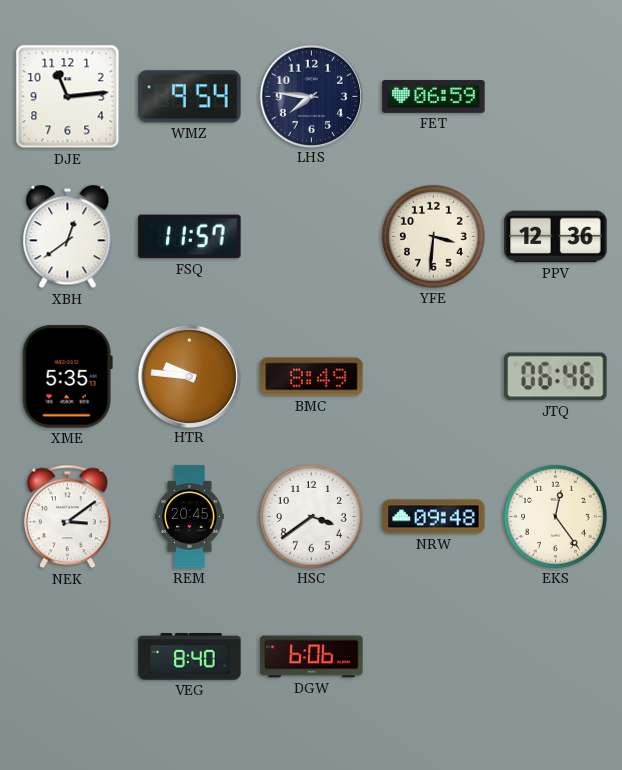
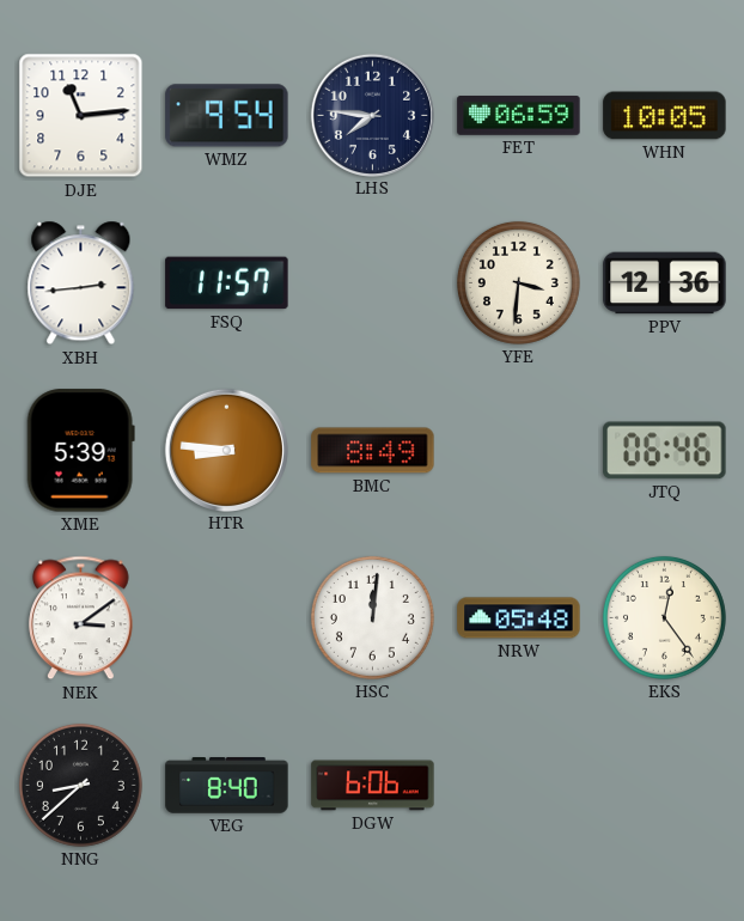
WHN: none -> 10:05 (665, 116)
XBH: 12:39 -> 2:44 (81, 283)
XME: 5:35 -> 5:39 (80, 451)
HTR: 9:46 -> 8:46 (226, 450)
REM: 20:45 -> none (190, 517)
HSC: 3:39 -> 12:01 (372, 617)
NRW: 09:48 -> 05:48 (519, 618)
NNG: none -> 8:38 (80, 785)
